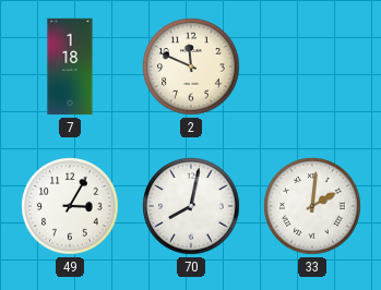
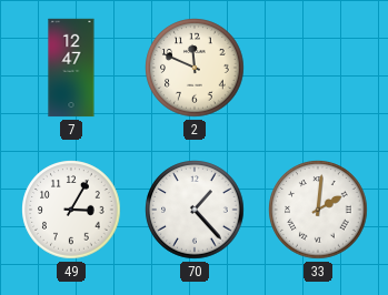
7: 1:18 -> 12:47 (71, 68)
70: 8:02 -> 1:23 (195, 210)
